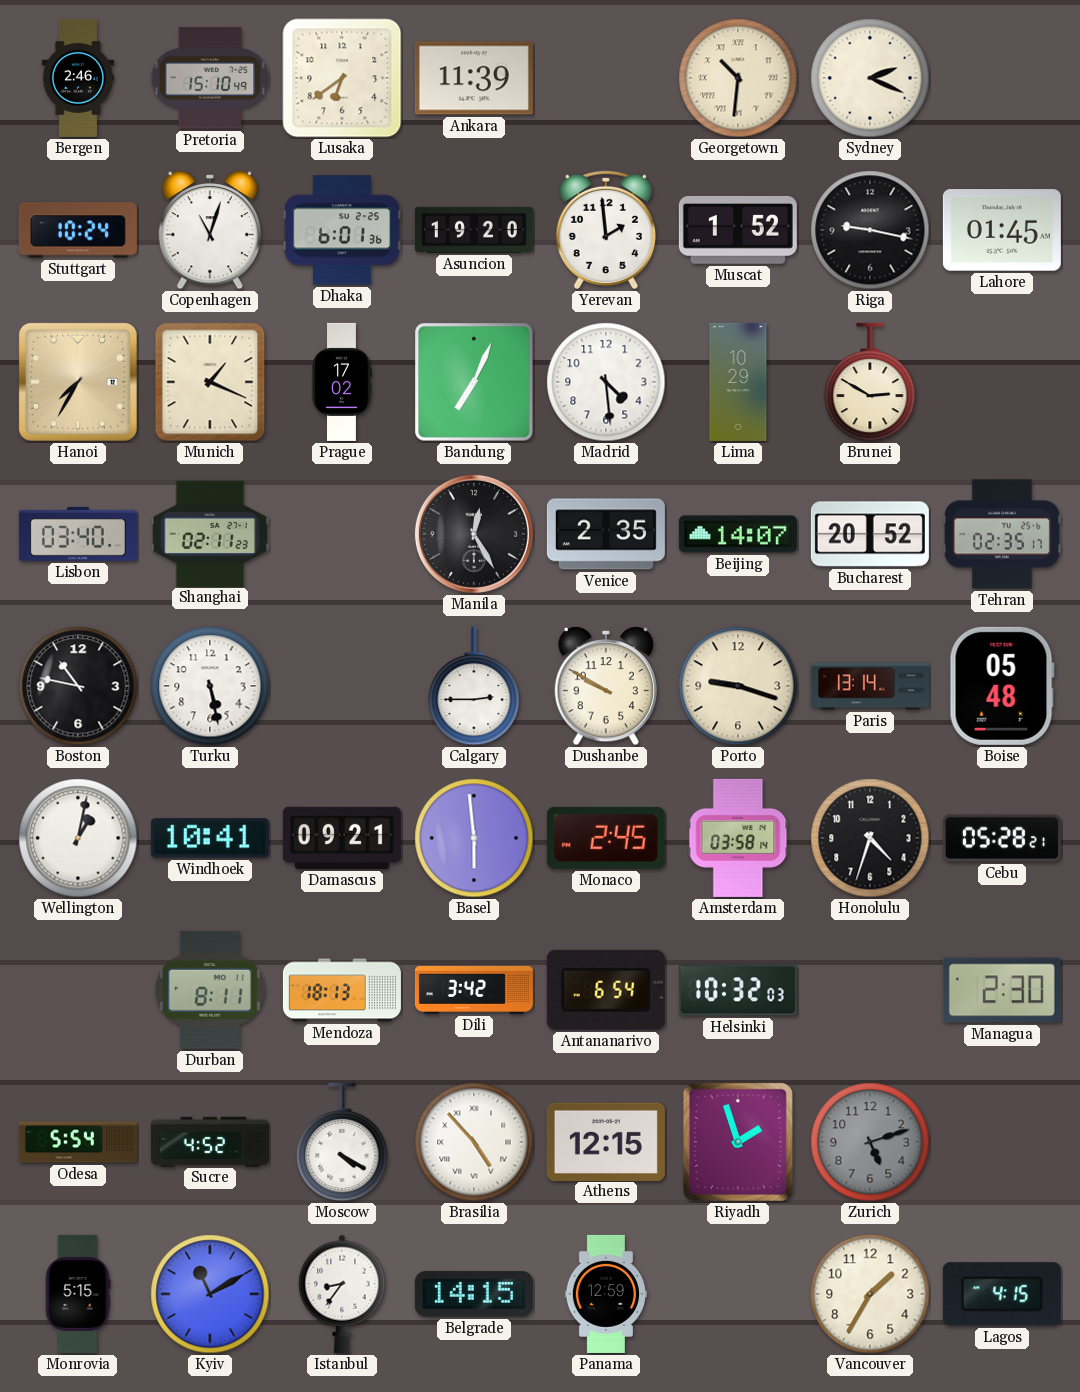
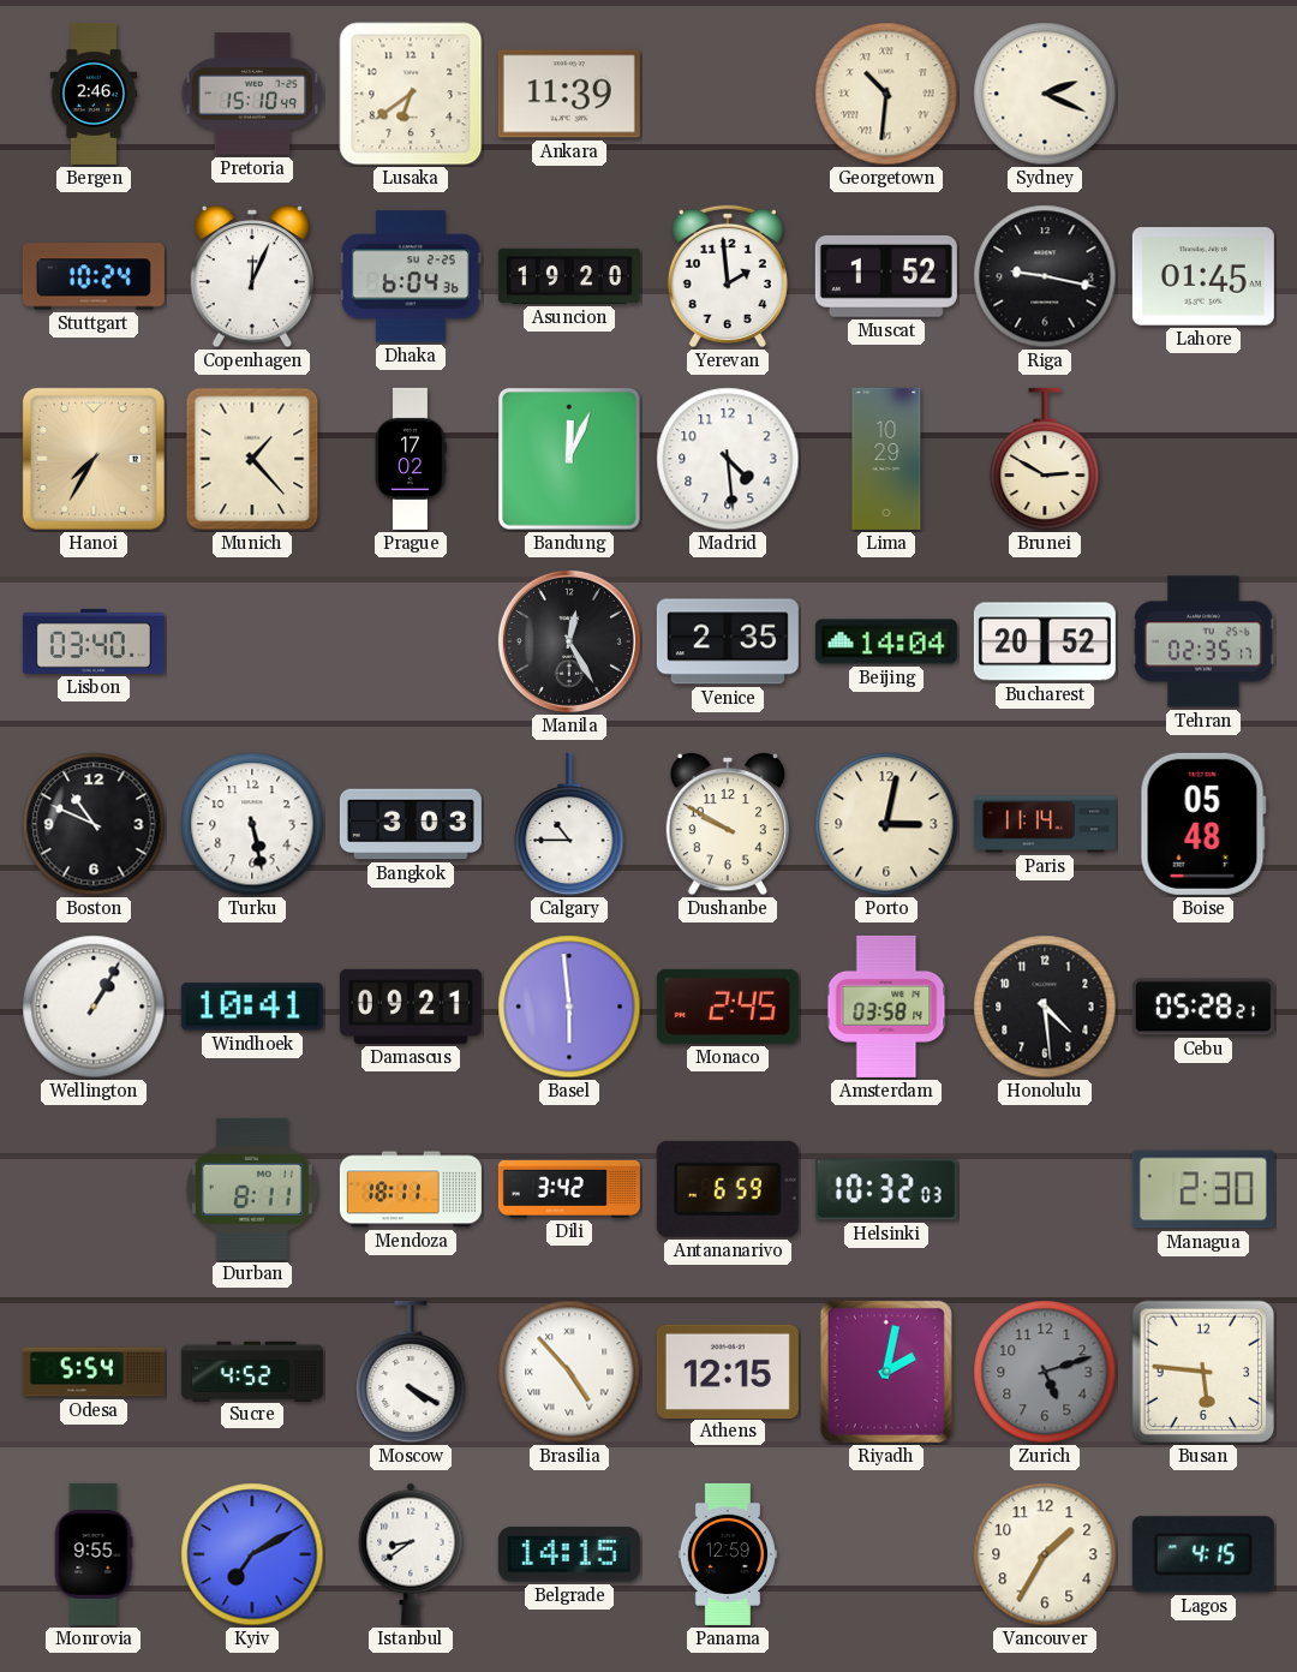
Copenhagen: 11:03 -> 12:04 (252, 277)
Dhaka: 6:01 -> 6:04 (411, 276)
Munich: 1:19 -> 1:23 (252, 459)
Bandung: 7:04 -> 12:04 (569, 459)
Shanghai: 02:11 -> none (210, 533)
Beijing: 14:07 -> 14:04 (886, 641)
Boston: 10:47 -> 10:49 (94, 824)
Bangkok: none -> 3:03 (411, 824)
Calgary: 2:45 -> 10:45 (569, 824)
Porto: 9:18 -> 3:02 (886, 824)
Paris: 13:14 -> 11:14 (1045, 824)
Wellington: 1:02 -> 1:05 (94, 1007)
Honolulu: 4:33 -> 4:29 (1045, 1007)
Mendoza: 18:13 -> 18:11 (411, 1189)
Antananarivo: 6:54 -> 6:59 (728, 1189)
Riyadh: 1:57 -> 2:02 (886, 1372)
Busan: none -> 5:46 (1203, 1372)
Monrovia: 5:15 -> 9:55 (94, 1554)
Kyiv: 11:10 -> 7:10 (252, 1554)
Istanbul: 8:36 -> 8:39 (411, 1554)
